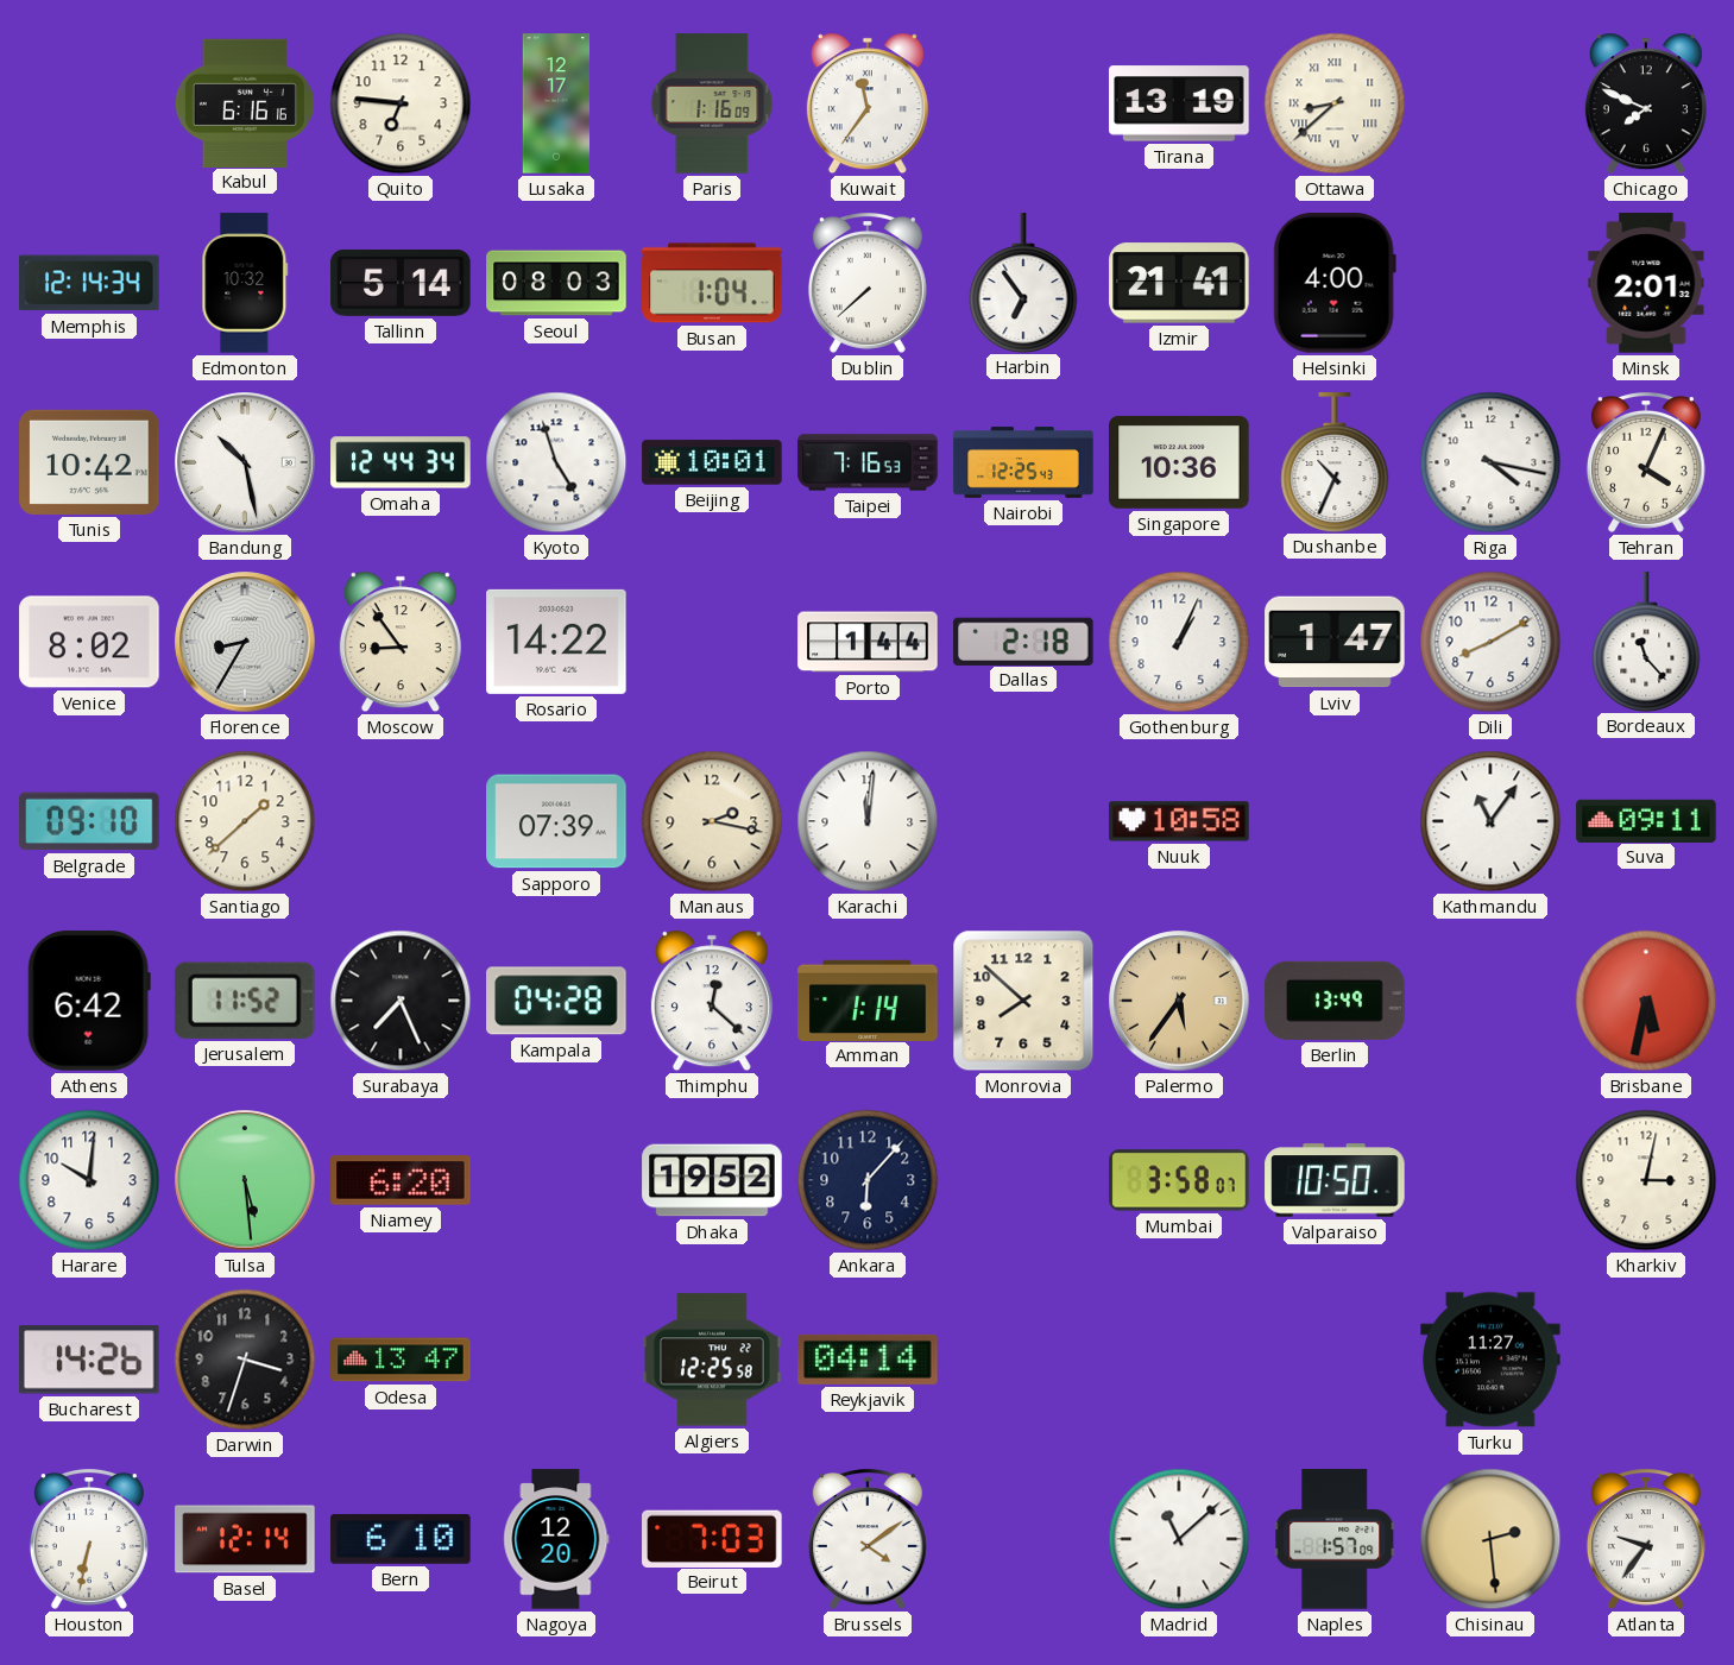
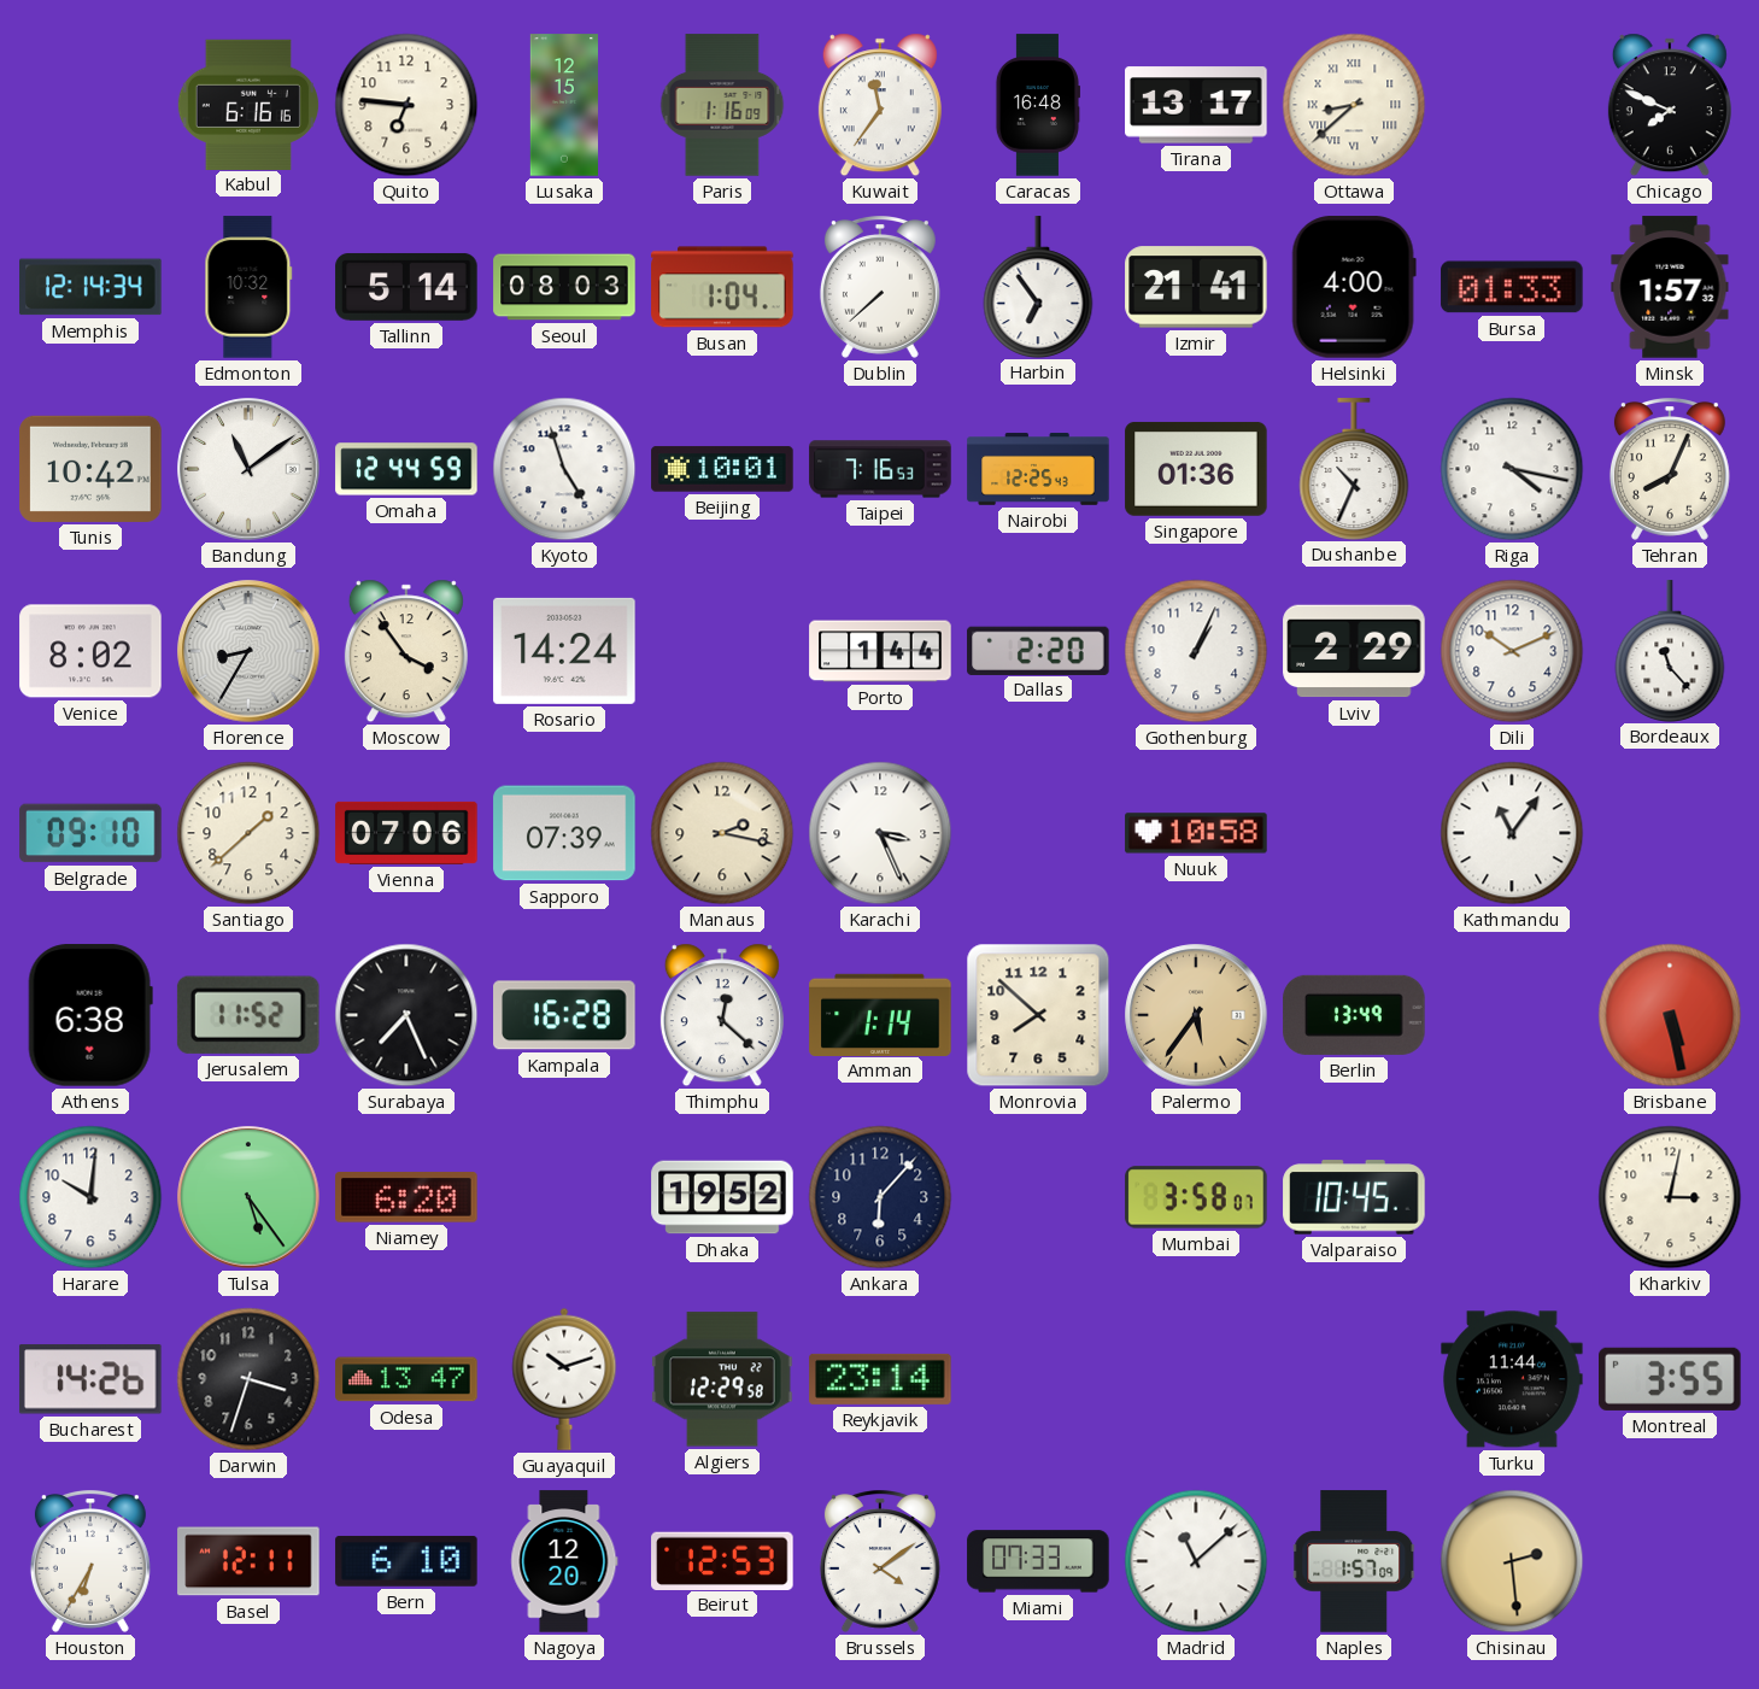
Lusaka: 12:17 -> 12:15 (563, 105)
Caracas: none -> 16:48 (1037, 105)
Tirana: 13:19 -> 13:17 (1196, 105)
Bursa: none -> 01:33 (1512, 287)
Minsk: 2:01 -> 1:57 (1670, 287)
Bandung: 10:28 -> 11:09 (248, 469)
Omaha: 12:44:34 -> 12:44:59 (406, 469)
Singapore: 10:36 -> 01:36 (1196, 469)
Tehran: 4:04 -> 8:04 (1670, 470)
Moscow: 8:54 -> 3:54 (406, 651)
Rosario: 14:22 -> 14:24 (564, 651)
Dallas: 2:18 -> 2:20 (1038, 650)
Lviv: 1:47 -> 2:29 (1354, 651)
Dili: 8:10 -> 10:11 (1512, 651)
Vienna: none -> 07:06 (406, 833)
Karachi: 12:01 -> 3:26 (880, 833)
Suva: 09:11 -> none (1646, 820)
Athens: 6:42 -> 6:38 (90, 1015)
Kampala: 04:28 -> 16:28 (564, 1015)
Brisbane: 5:32 -> 5:28 (1670, 1015)
Tulsa: 5:29 -> 5:24 (248, 1197)
Valparaiso: 10:50 -> 10:45 (1354, 1197)
Guayaquil: none -> 10:12 (564, 1379)
Algiers: 12:25 -> 12:29 (722, 1379)
Reykjavik: 04:14 -> 23:14 (880, 1379)
Turku: 11:27 -> 11:44 (1512, 1379)
Montreal: none -> 3:55 (1670, 1379)
Houston: 6:32 -> 6:35 (90, 1562)
Basel: 12:14 -> 12:11 (248, 1561)
Beirut: 7:03 -> 12:53 (722, 1560)
Miami: none -> 07:33 (1038, 1561)
Atlanta: 9:36 -> none (1646, 1540)
